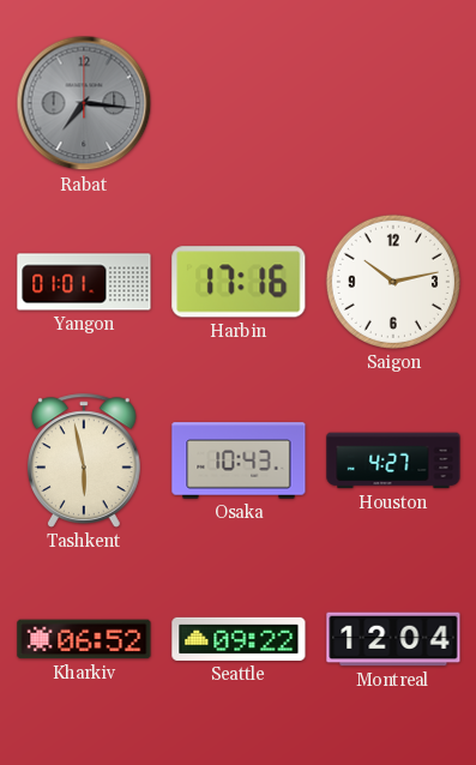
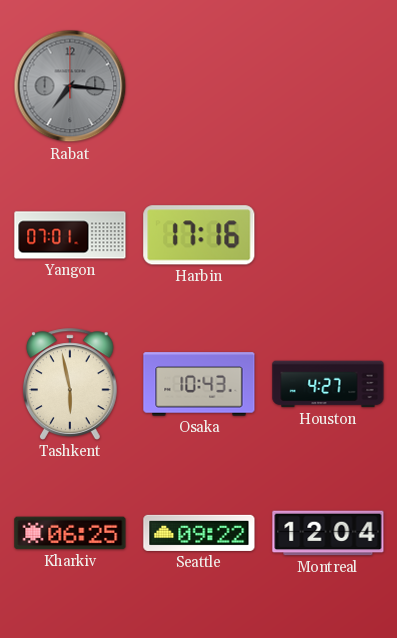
Yangon: 01:01 -> 07:01 (70, 235)
Saigon: 10:13 -> none (393, 282)
Kharkiv: 06:52 -> 06:25 (70, 533)
